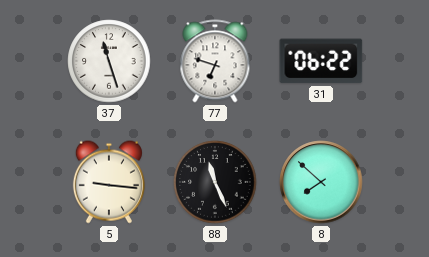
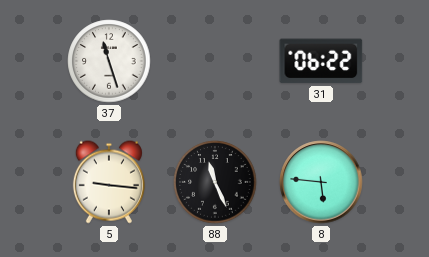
77: 6:48 -> none (215, 61)
8: 7:52 -> 5:46 (321, 182)
